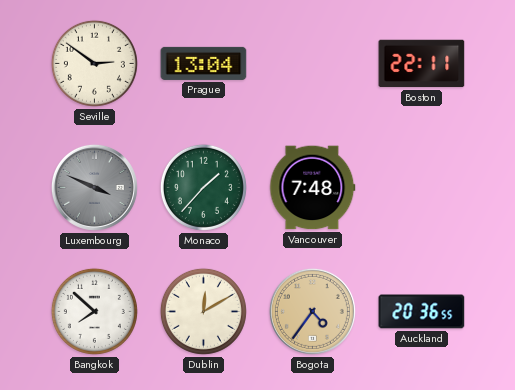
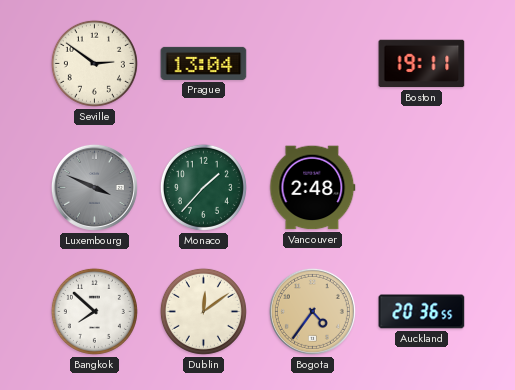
Boston: 22:11 -> 19:11 (422, 64)
Vancouver: 7:48 -> 2:48 (313, 188)
Dublin: 12:10 -> 12:09 (203, 311)
